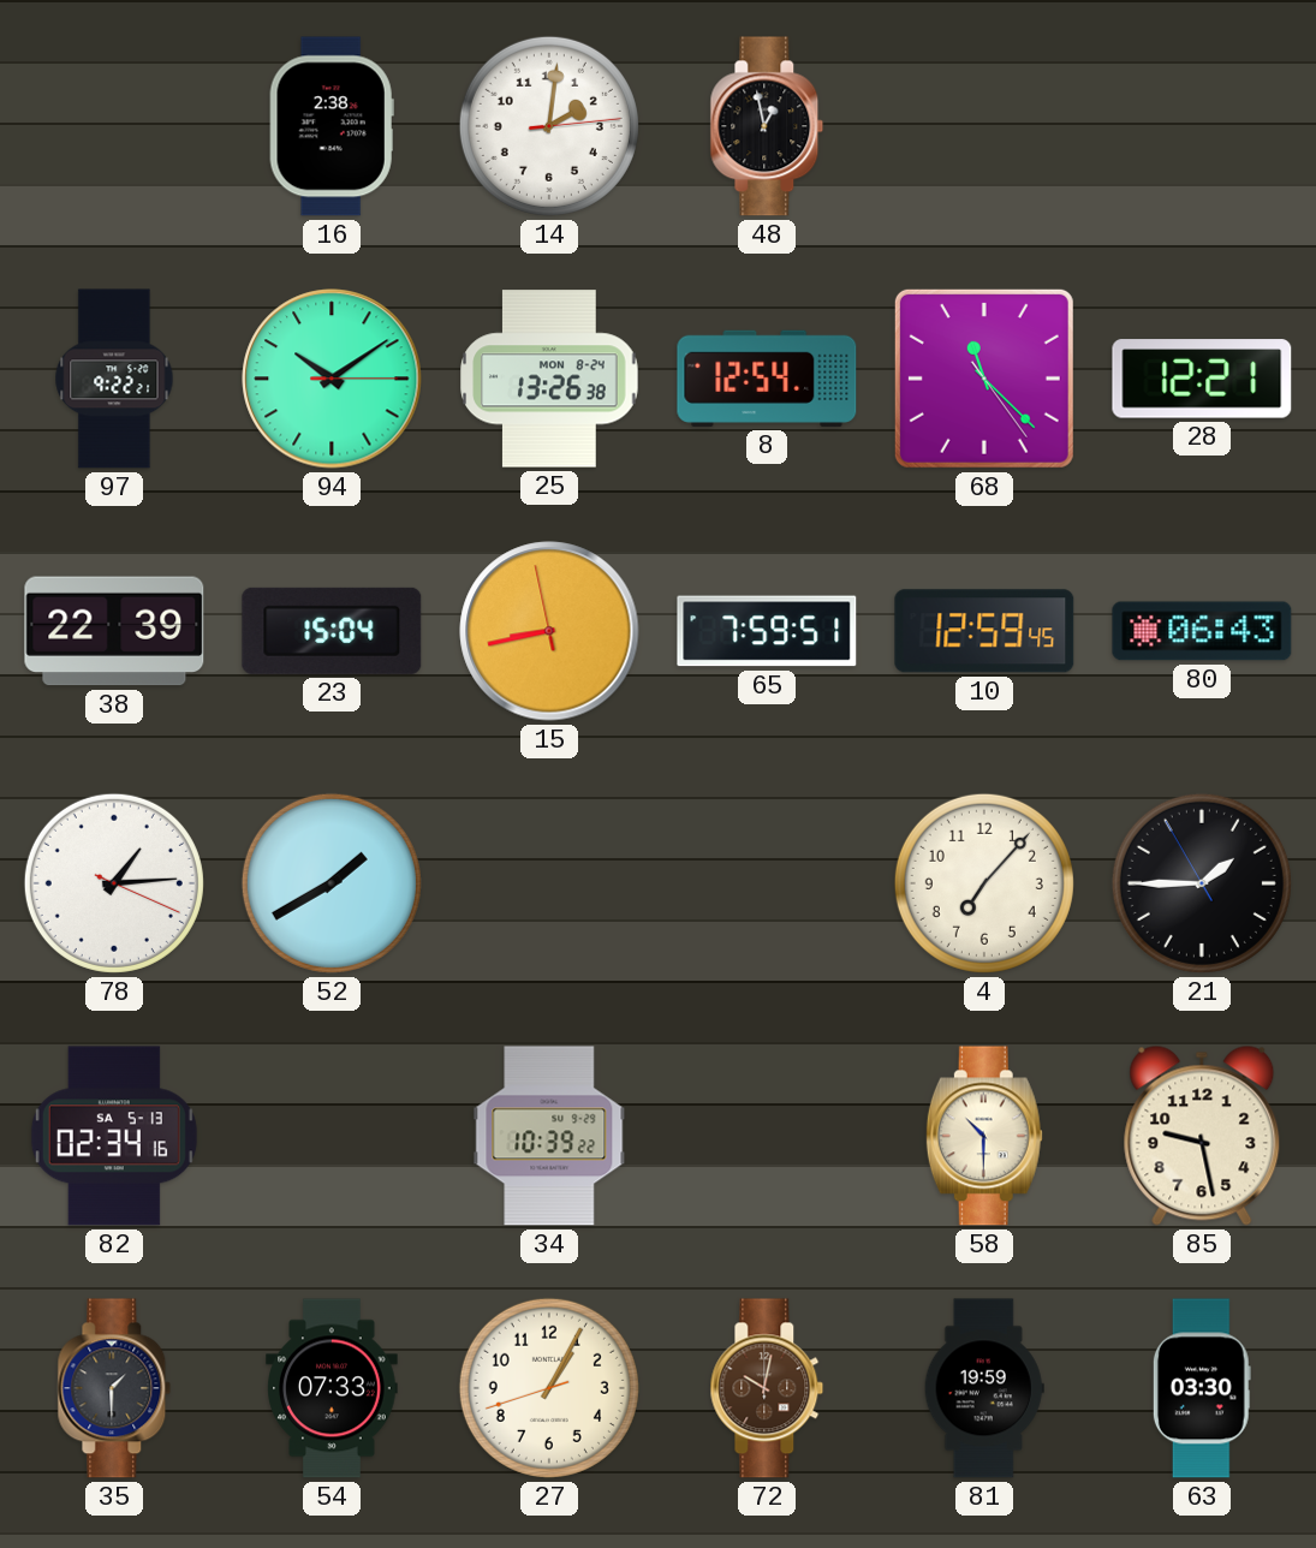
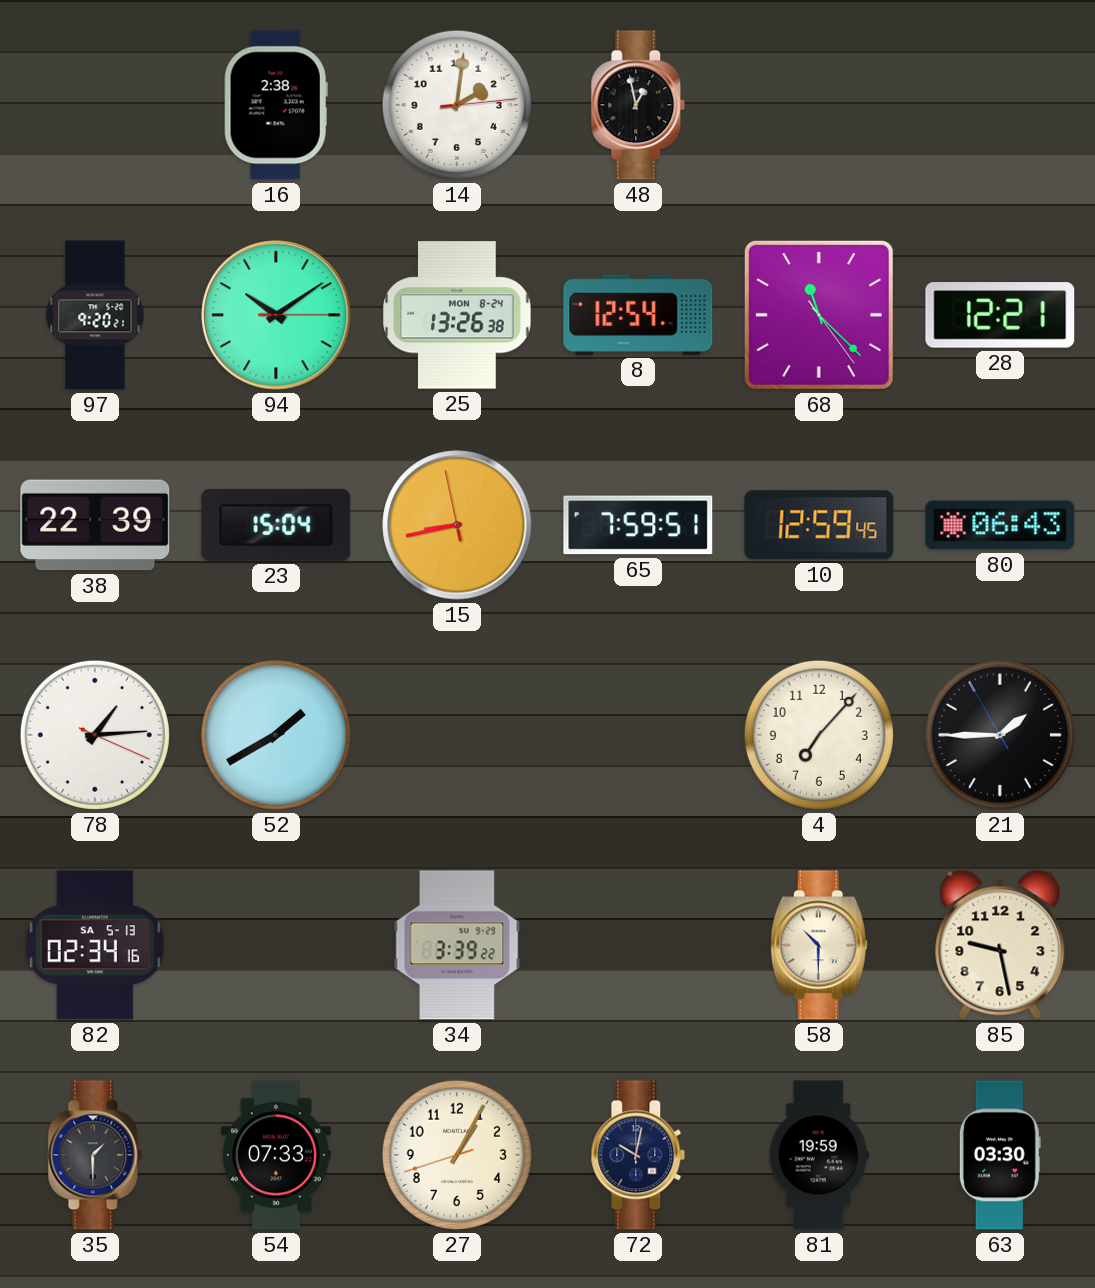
97: 9:22 -> 9:20 (95, 315)
34: 10:39 -> 3:39 (457, 945)
72 dial: brown -> navy (638, 1155)
